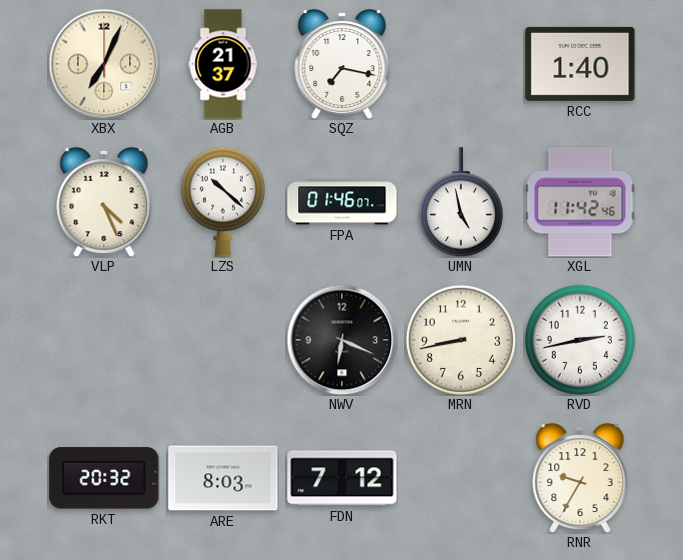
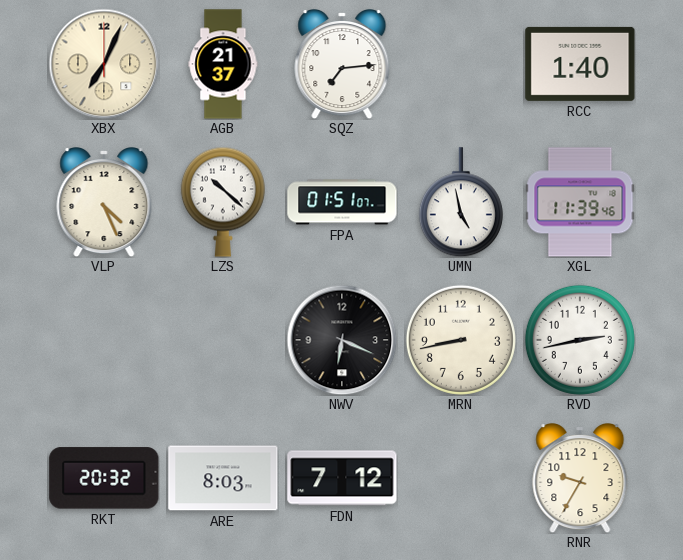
SQZ: 7:17 -> 7:14 (342, 65)
FPA: 01:46 -> 01:51 (342, 202)
XGL: 11:42 -> 11:39 (580, 202)
